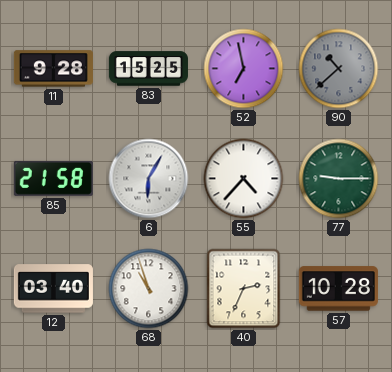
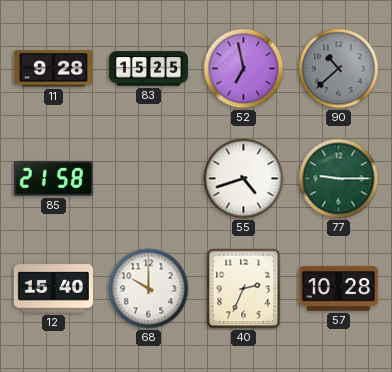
6: 6:05 -> none (149, 179)
55: 4:37 -> 4:42 (244, 179)
12: 03:40 -> 15:40 (53, 289)
68: 10:57 -> 10:00 (149, 289)
